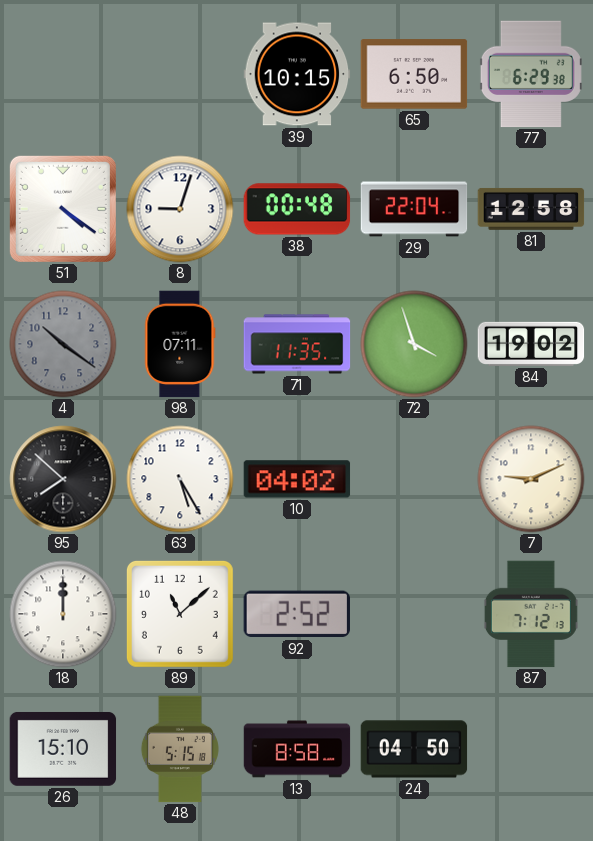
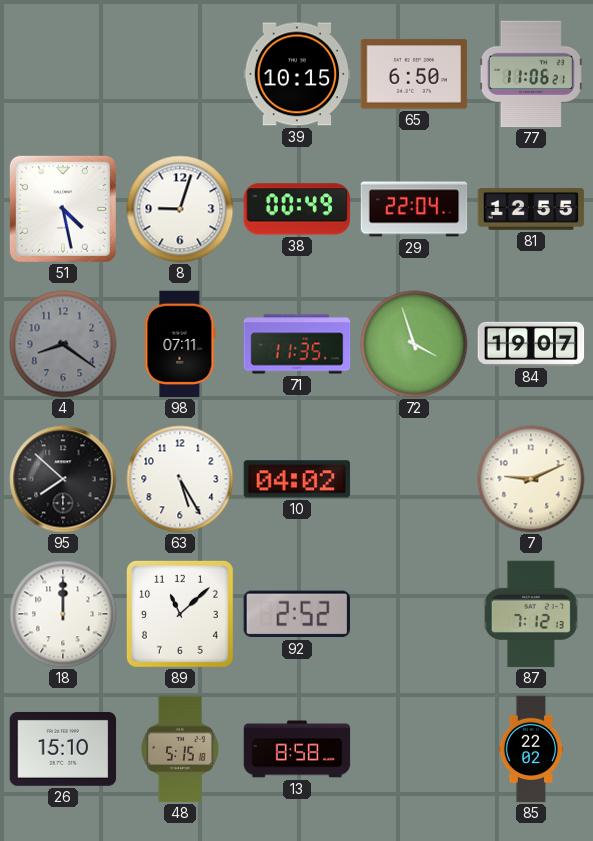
77: 6:29 -> 11:06 (531, 74)
51: 4:21 -> 4:28 (63, 209)
38: 00:48 -> 00:49 (297, 209)
81: 12:58 -> 12:55 (531, 209)
4: 10:21 -> 8:21 (63, 344)
84: 19:02 -> 19:07 (531, 344)
24: 04:50 -> none (414, 749)
85: none -> 22:02 (531, 749)
